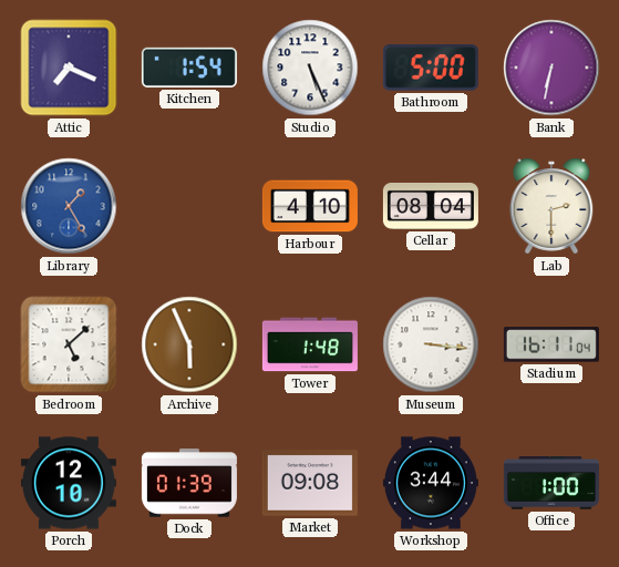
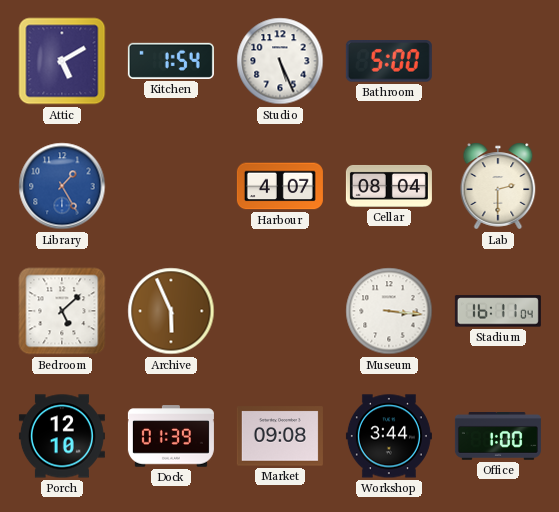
Attic: 7:19 -> 5:10 (62, 61)
Bank: 6:32 -> none (551, 68)
Harbour: 4:10 -> 4:07 (280, 186)
Tower: 1:48 -> none (310, 344)
